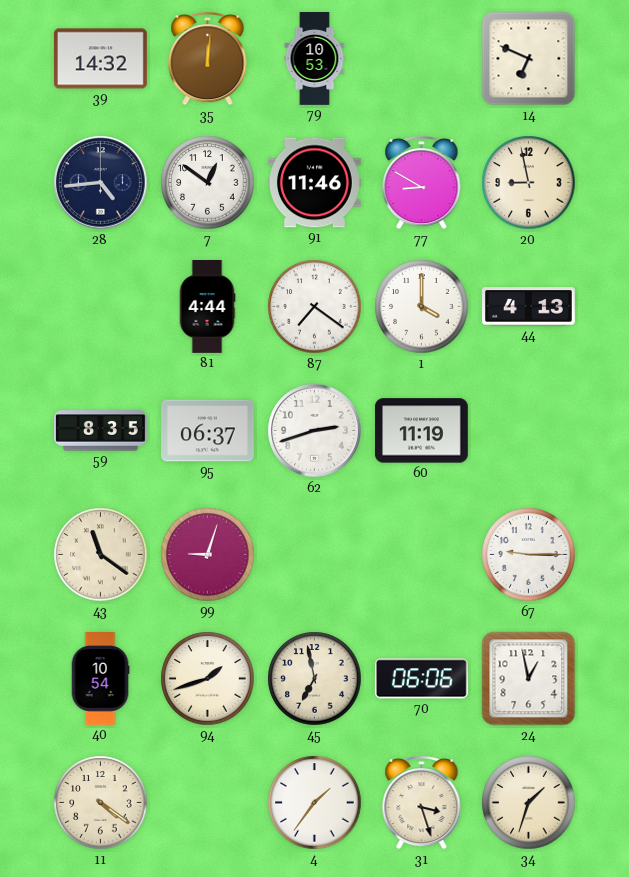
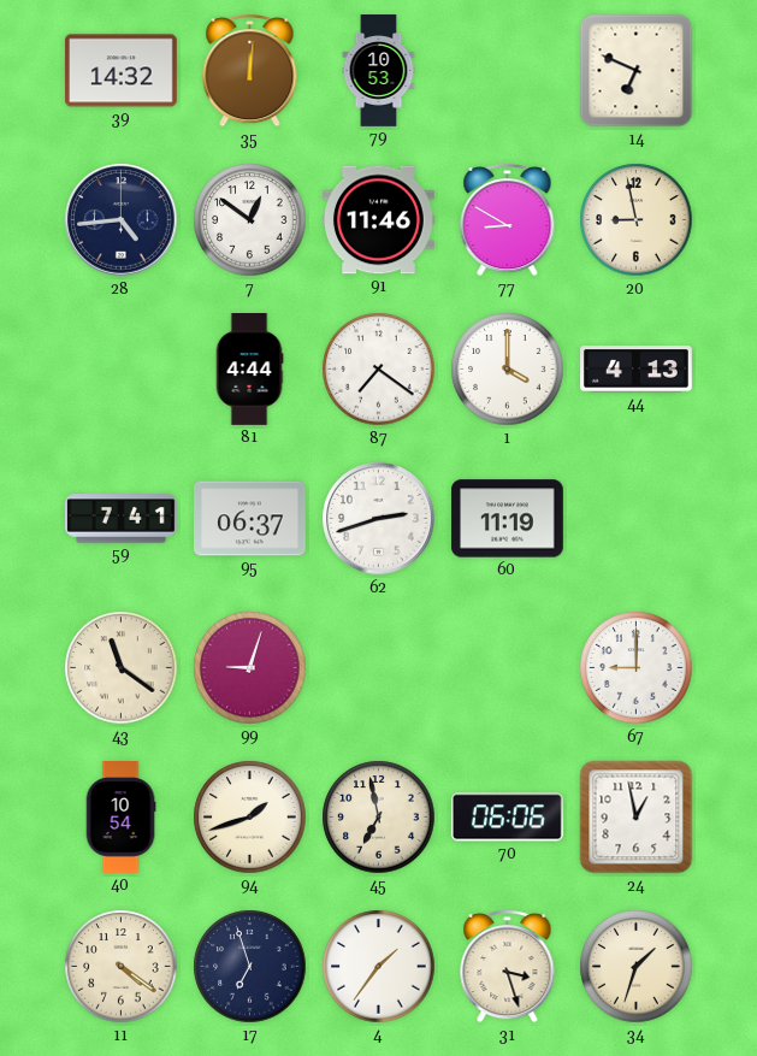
59: 8:35 -> 7:41 (122, 519)
67: 9:15 -> 9:00 (637, 668)
17: none -> 6:57 (250, 967)
